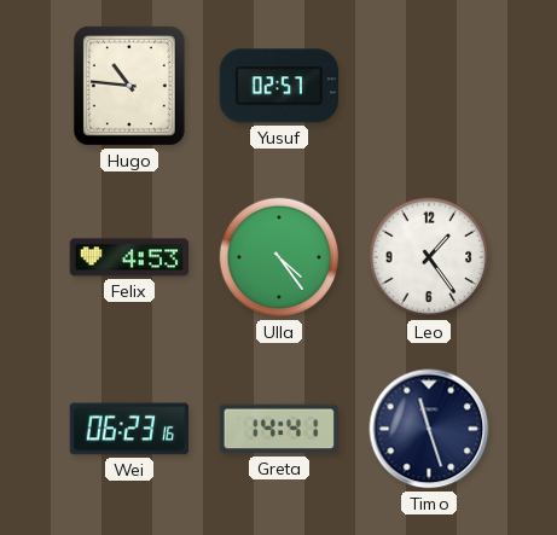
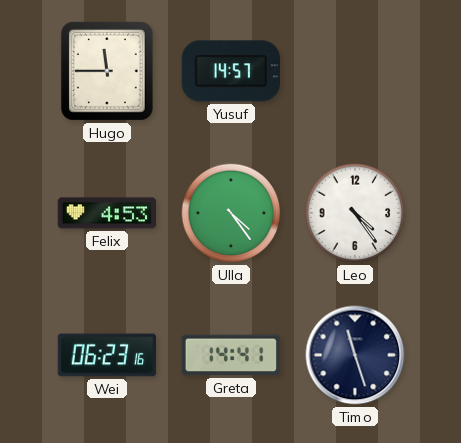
Hugo: 10:46 -> 11:45 (107, 71)
Yusuf: 02:57 -> 14:57 (230, 71)
Leo: 1:24 -> 4:24 (355, 213)
